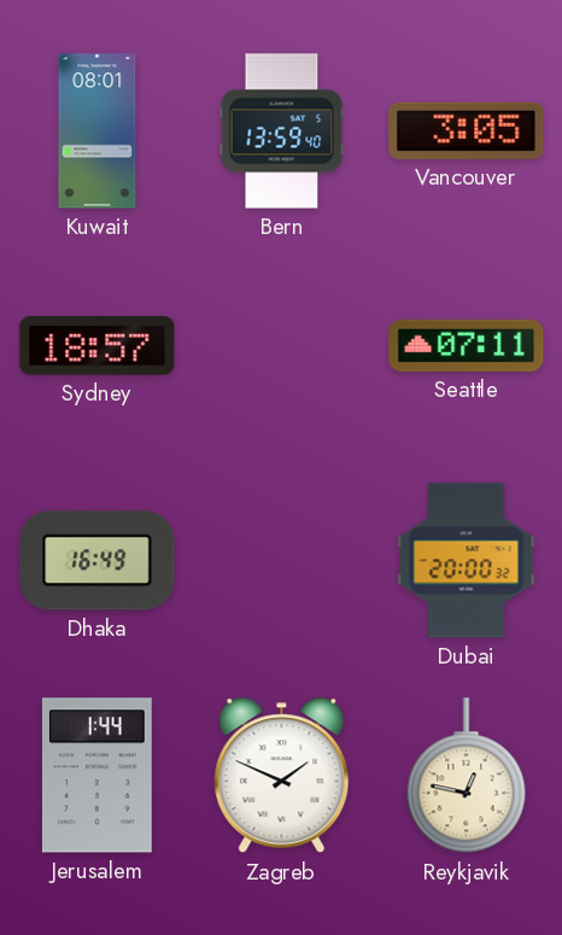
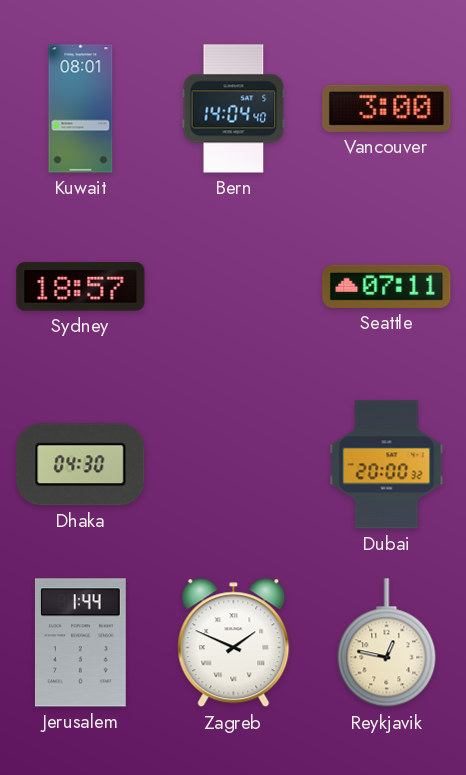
Bern: 13:59 -> 14:04 (234, 109)
Vancouver: 3:05 -> 3:00 (387, 108)
Dhaka: 16:49 -> 04:30 (81, 465)
